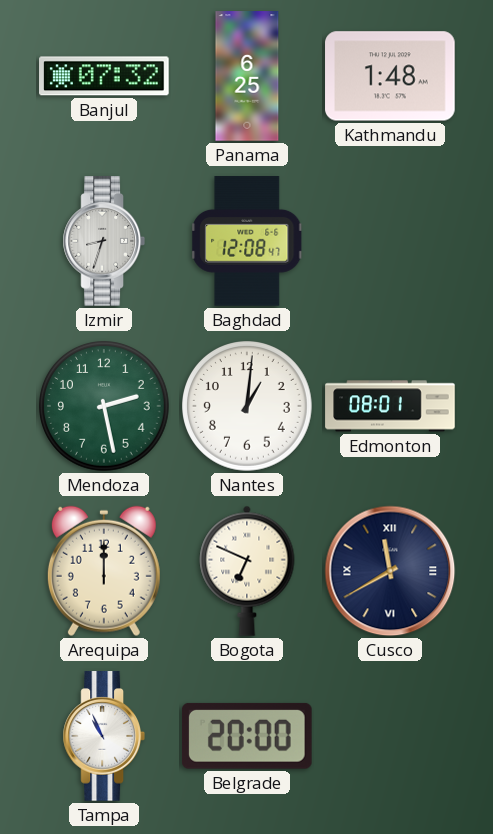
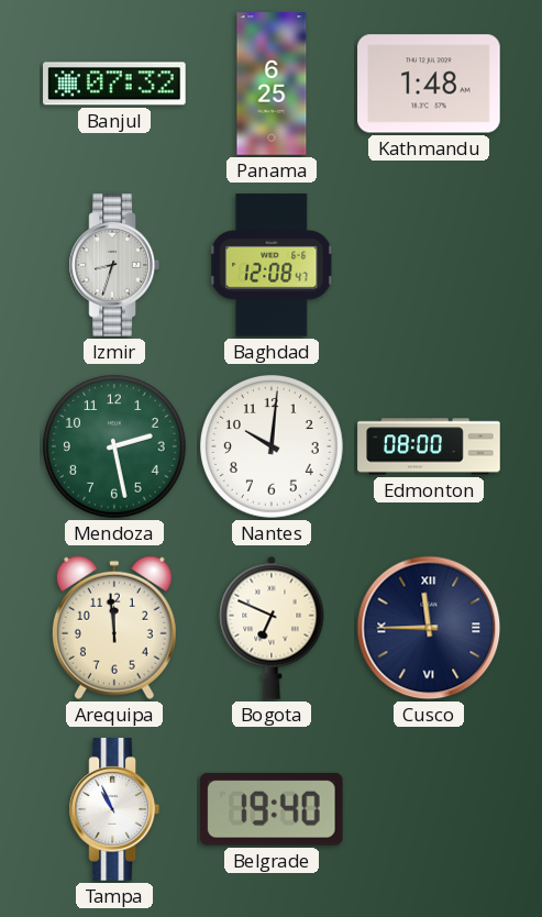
Nantes: 1:01 -> 10:01 (273, 448)
Edmonton: 08:01 -> 08:00 (429, 446)
Arequipa: 12:00 -> 11:59 (114, 628)
Cusco: 11:40 -> 11:45 (429, 628)
Belgrade: 20:00 -> 19:40 (272, 809)
